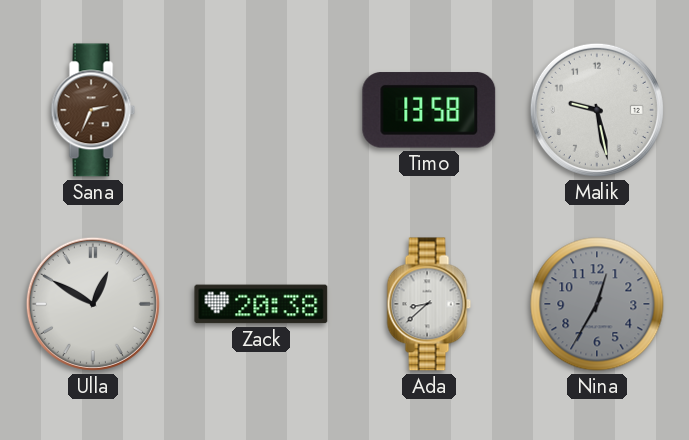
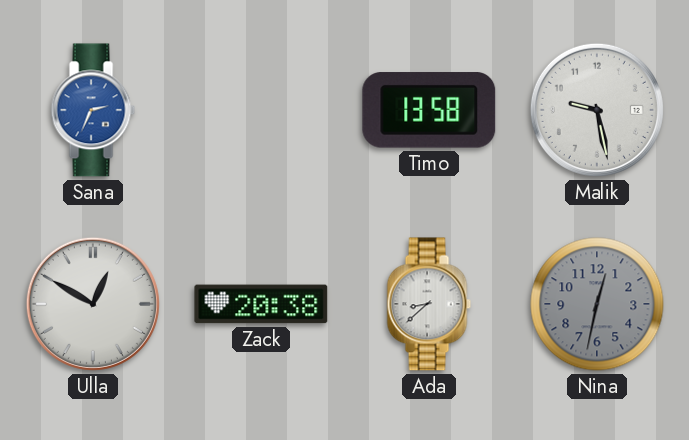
Sana dial: brown -> blue (93, 110)
Nina: 12:35 -> 12:32 (597, 304)
